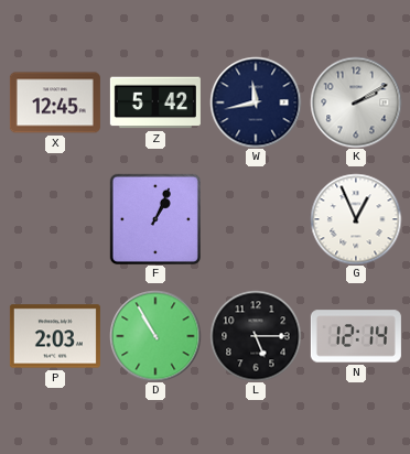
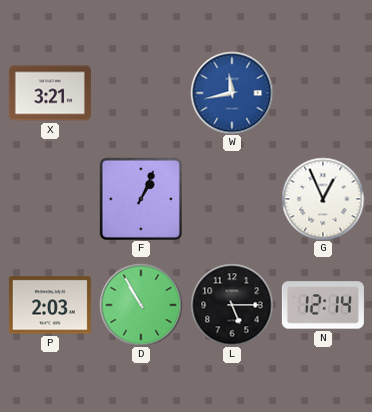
X: 12:45 -> 3:21 (50, 93)
Z: 5:42 -> none (155, 102)
W dial: navy -> blue (232, 93)
K: 2:10 -> none (356, 102)
